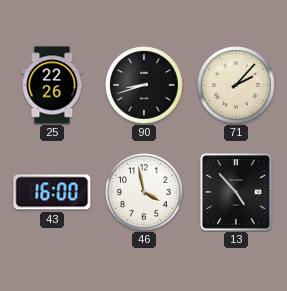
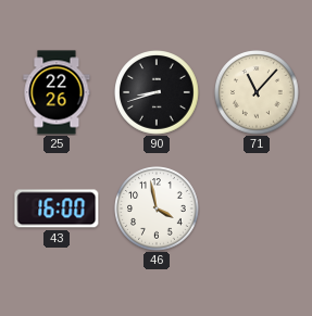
71: 2:07 -> 11:07 (258, 93)
13: 4:53 -> none (236, 192)
